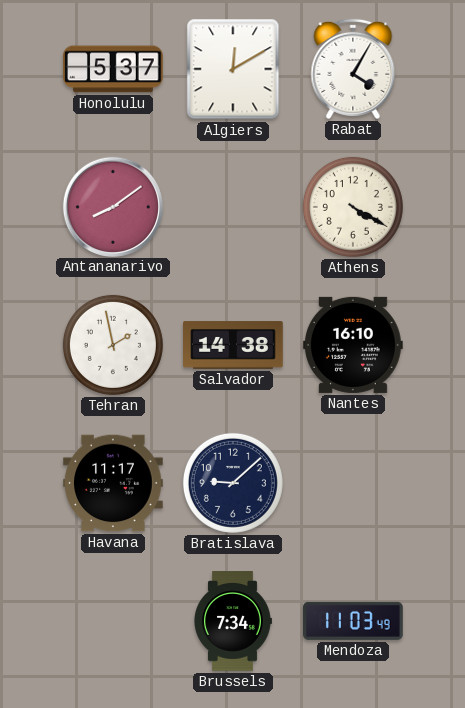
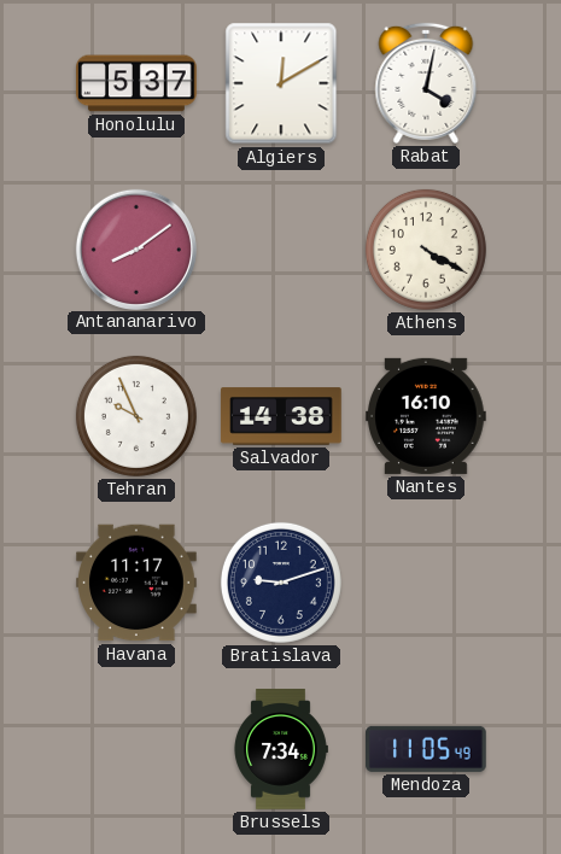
Rabat: 4:05 -> 4:02 (426, 83)
Tehran: 1:58 -> 9:56 (136, 416)
Bratislava: 9:08 -> 9:12 (281, 583)
Mendoza: 11:03 -> 11:05 (427, 749)
